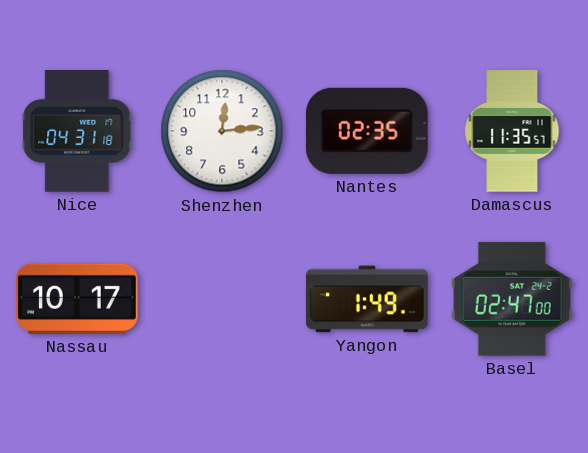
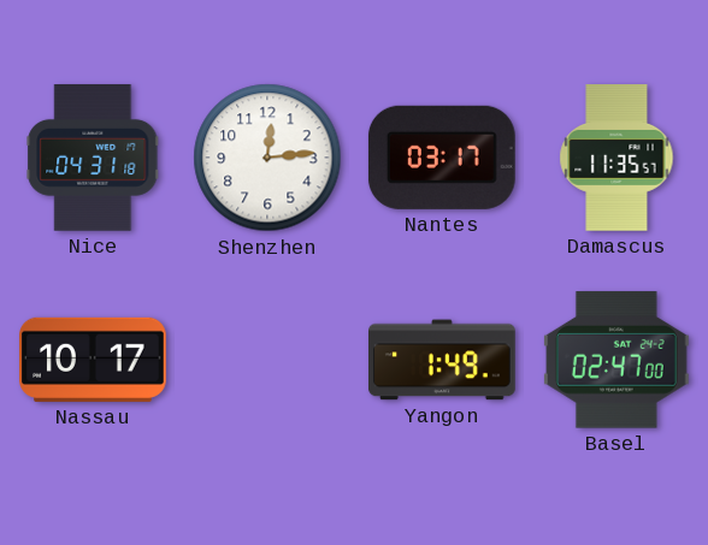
Nantes: 02:35 -> 03:17 (442, 158)
